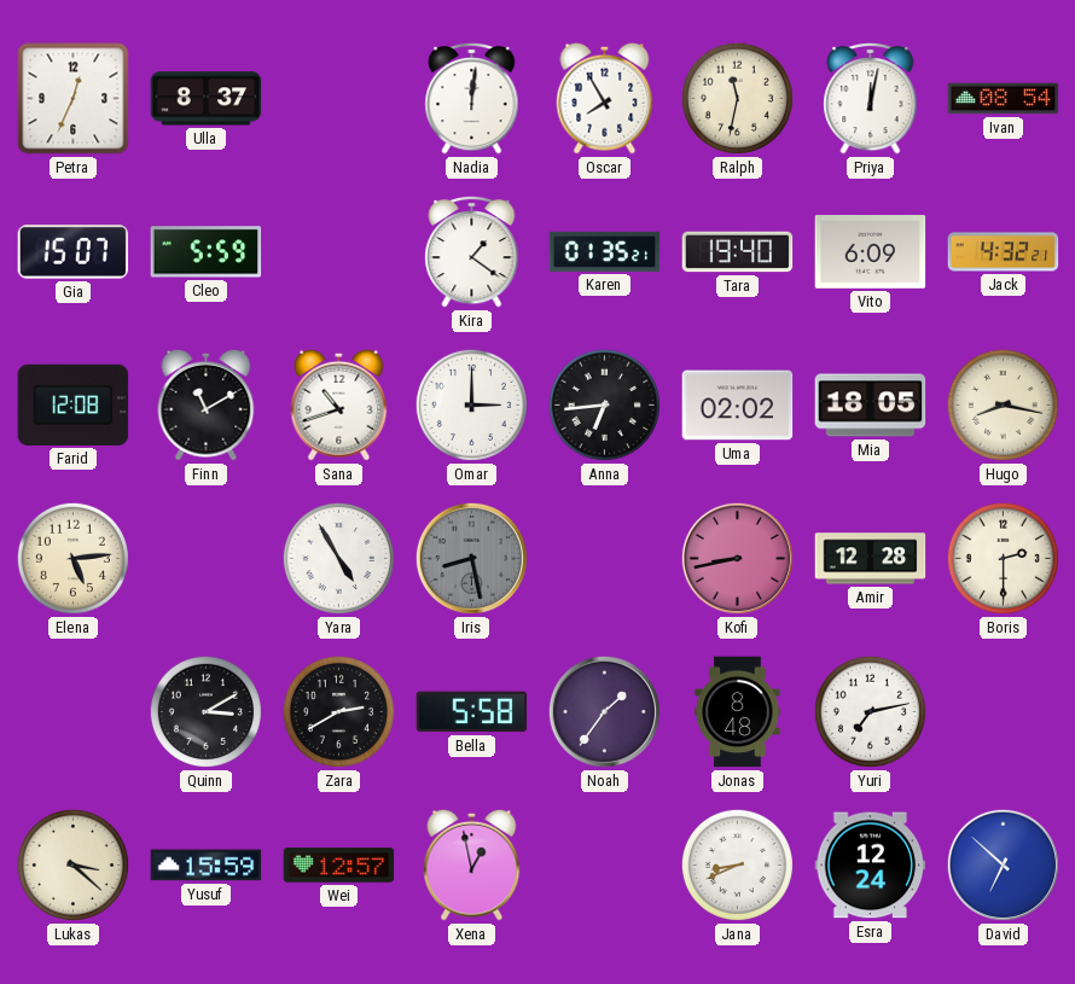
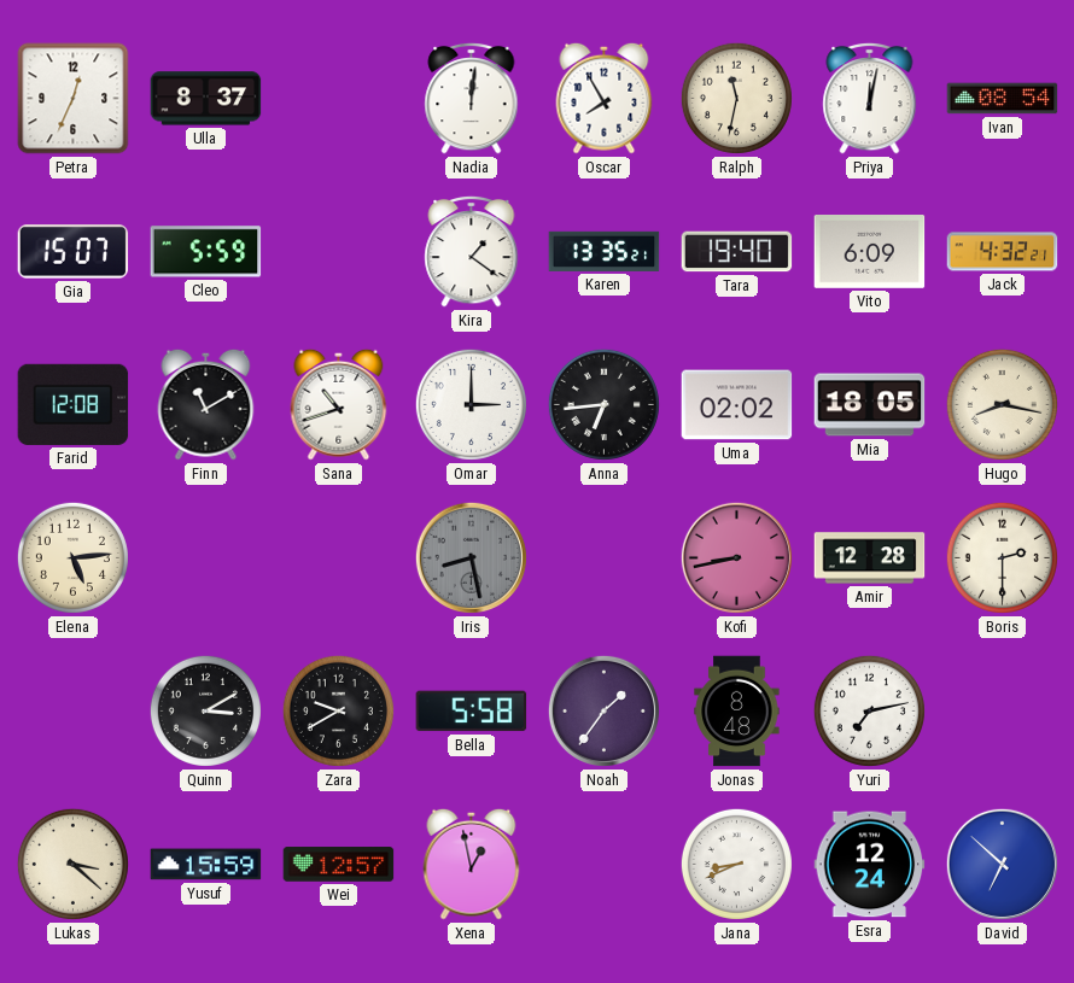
Karen: 01:35 -> 13:35 (605, 251)
Yara: 4:55 -> none (338, 558)
Zara: 2:40 -> 9:40 (338, 710)
